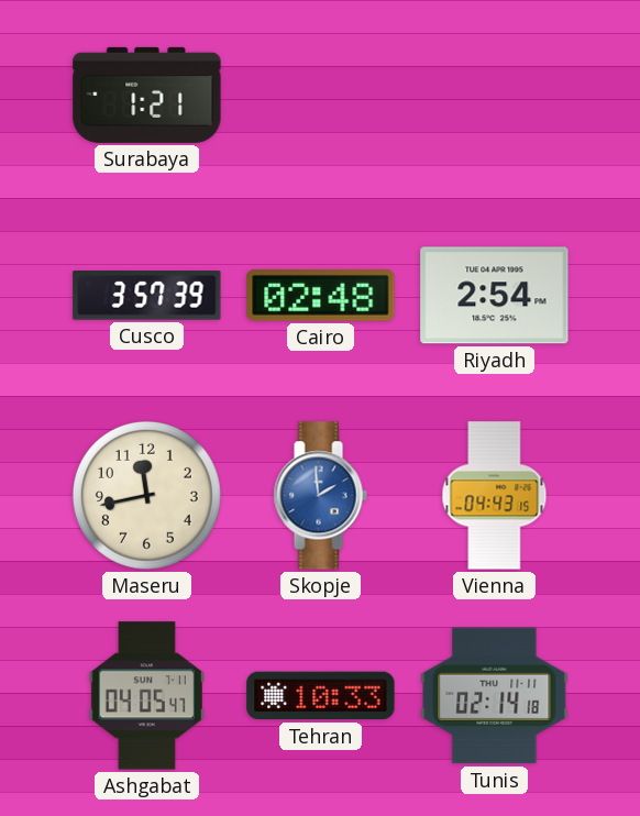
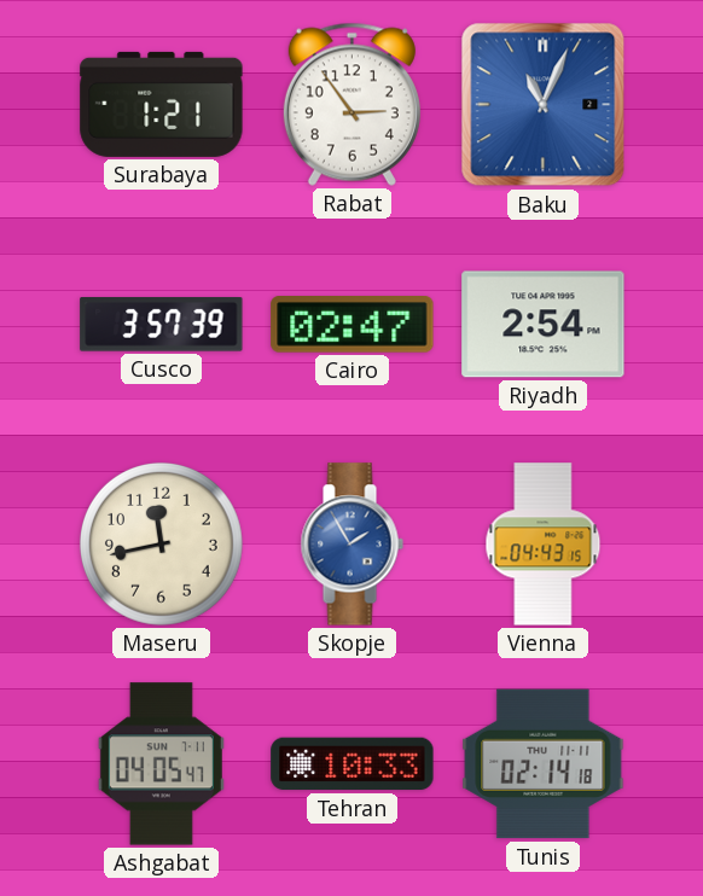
Rabat: none -> 2:54 (351, 104)
Baku: none -> 11:04 (544, 105)
Cairo: 02:48 -> 02:47 (353, 325)
Skopje: 1:59 -> 1:55 (351, 545)
